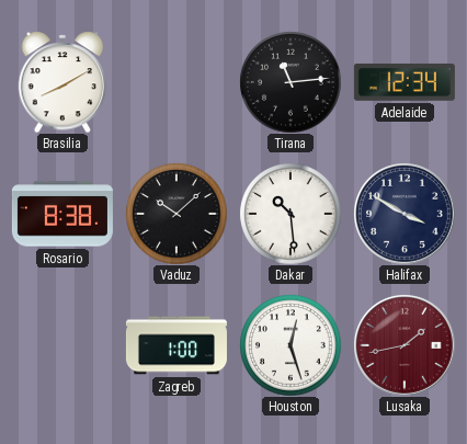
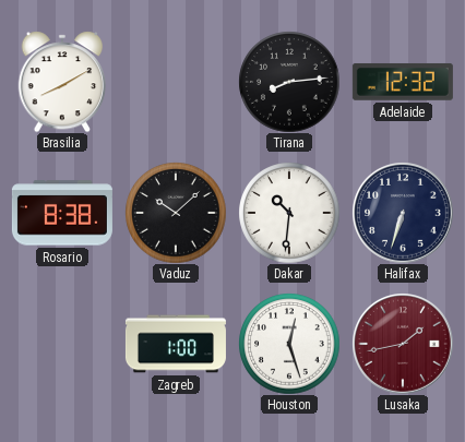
Tirana: 11:14 -> 8:14 (289, 82)
Adelaide: 12:34 -> 12:32 (403, 82)
Dakar: 10:29 -> 10:31 (289, 213)
Halifax: 3:50 -> 6:33 (403, 213)
